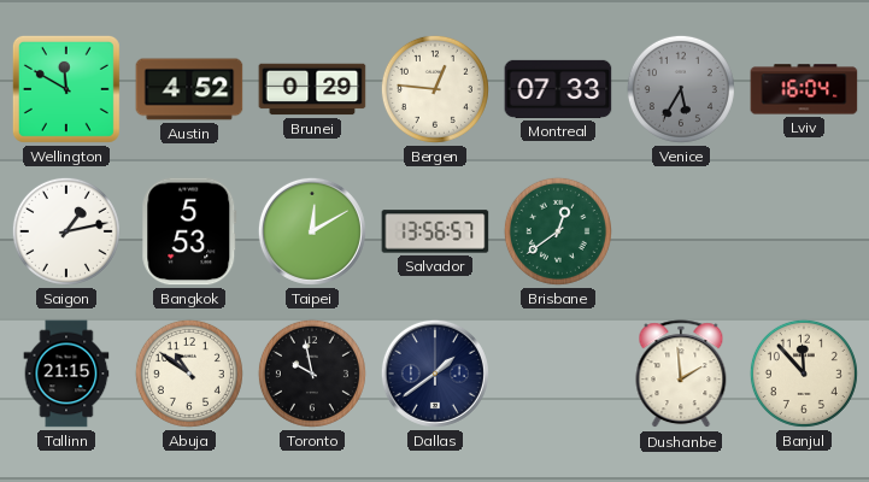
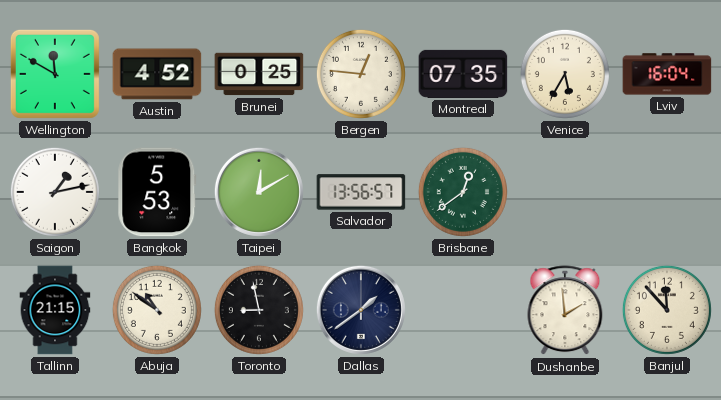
Brunei: 0:29 -> 0:25 (259, 74)
Montreal: 07:33 -> 07:35 (463, 74)
Venice dial: grey -> cream (565, 74)
Toronto: 9:58 -> 8:58 (259, 310)
